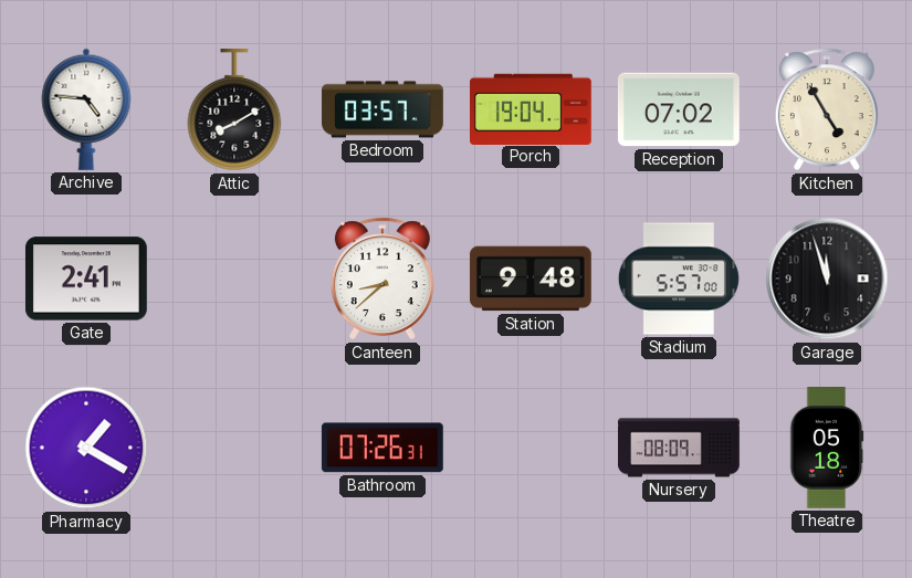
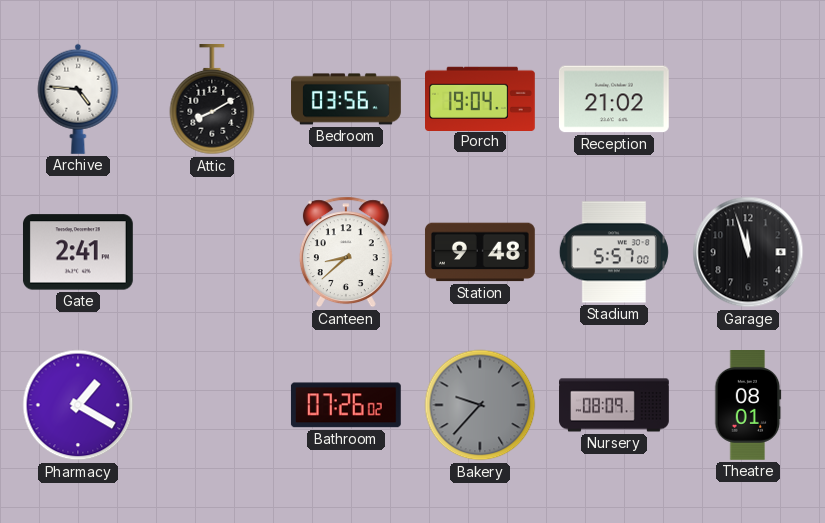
Bedroom: 03:57 -> 03:56 (346, 99)
Reception: 07:02 -> 21:02 (614, 99)
Kitchen: 4:55 -> none (827, 109)
Bathroom: 07:26:31 -> 07:26:02 (346, 405)
Bakery: none -> 9:37 (480, 405)
Theatre: 05:18 -> 08:01 (748, 406)
